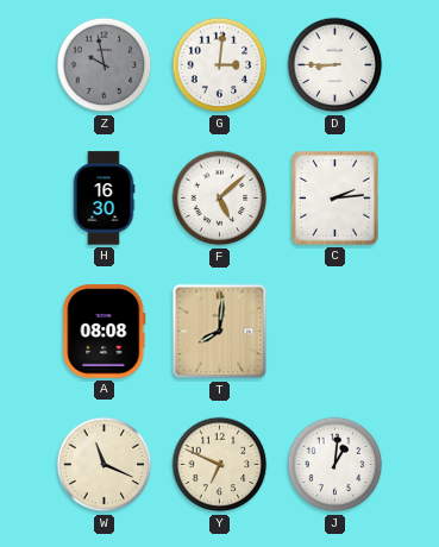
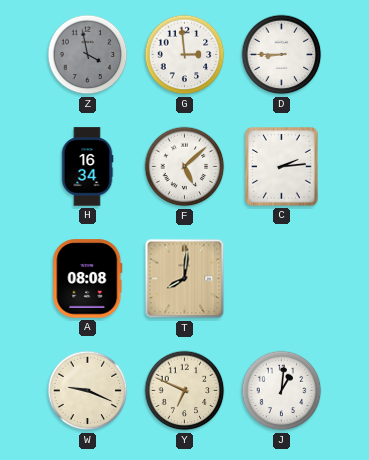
Z: 9:58 -> 3:58 (88, 55)
G: 3:01 -> 2:59 (185, 55)
H: 16:30 -> 16:34 (87, 167)
W: 11:19 -> 9:19 (88, 391)
